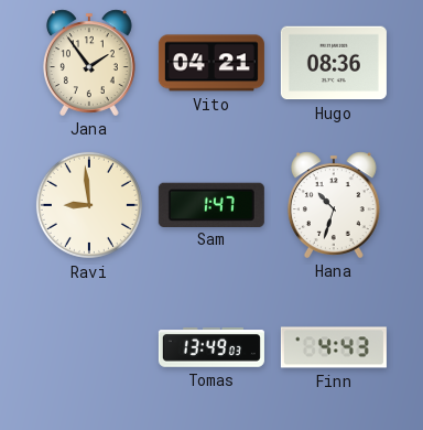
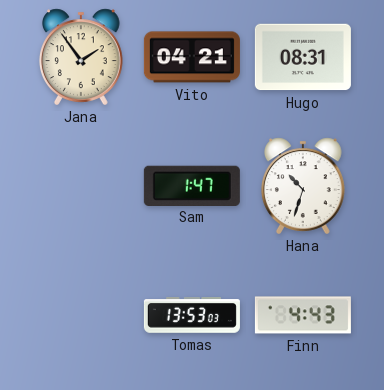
Hugo: 08:36 -> 08:31 (303, 57)
Ravi: 8:59 -> none (89, 205)
Tomas: 13:49 -> 13:53 (192, 315)
